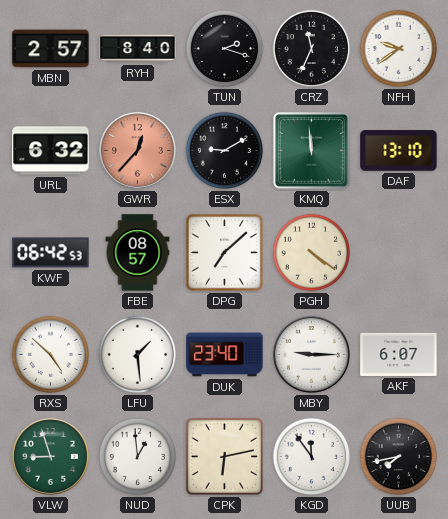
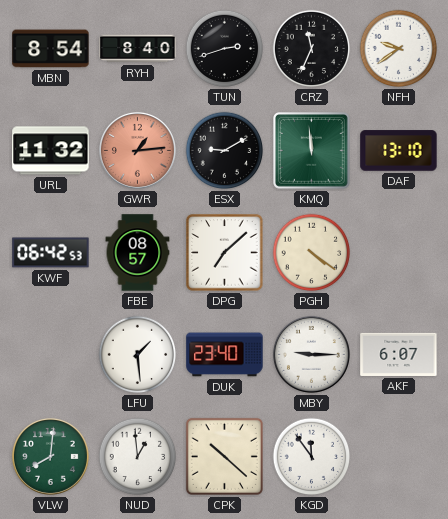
MBN: 2:57 -> 8:54 (51, 49)
TUN: 2:18 -> 2:42 (225, 49)
URL: 6:32 -> 11:32 (51, 151)
GWR: 12:37 -> 1:14 (137, 150)
RXS: 4:52 -> none (51, 355)
VLW: 8:57 -> 8:01 (50, 456)
CPK: 6:13 -> 10:22 (224, 456)
UUB: 7:43 -> none (399, 457)
